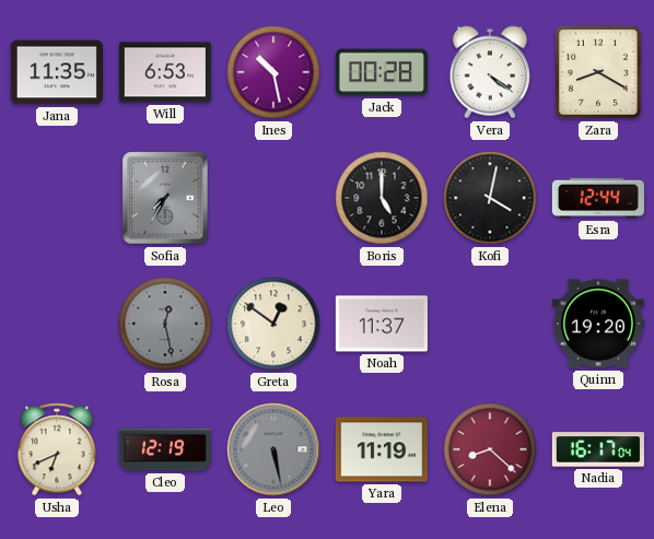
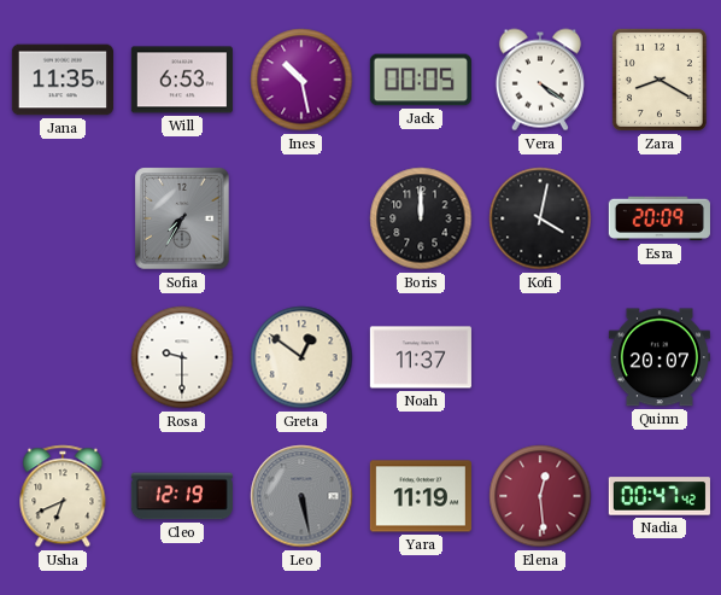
Jack: 00:28 -> 00:05 (421, 80)
Boris: 5:00 -> 12:00 (421, 218)
Esra: 12:44 -> 20:09 (660, 218)
Rosa: 12:28 -> 9:30 (182, 357)
Rosa dial: grey -> white (182, 357)
Quinn: 19:20 -> 20:07 (660, 357)
Elena: 8:22 -> 12:29 (540, 496)
Nadia: 16:17 -> 00:47 (660, 496)
